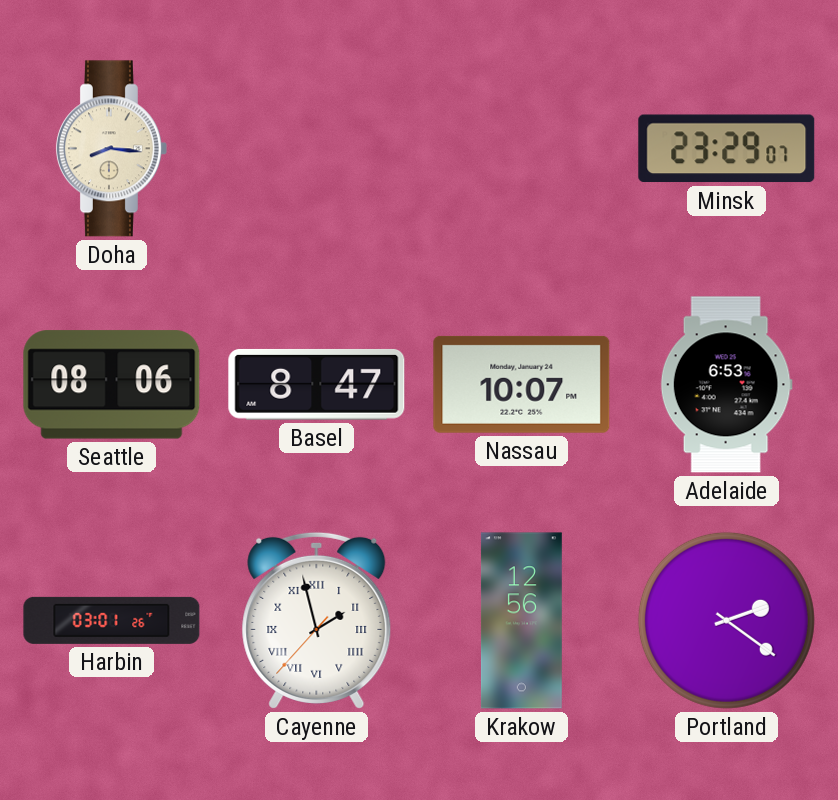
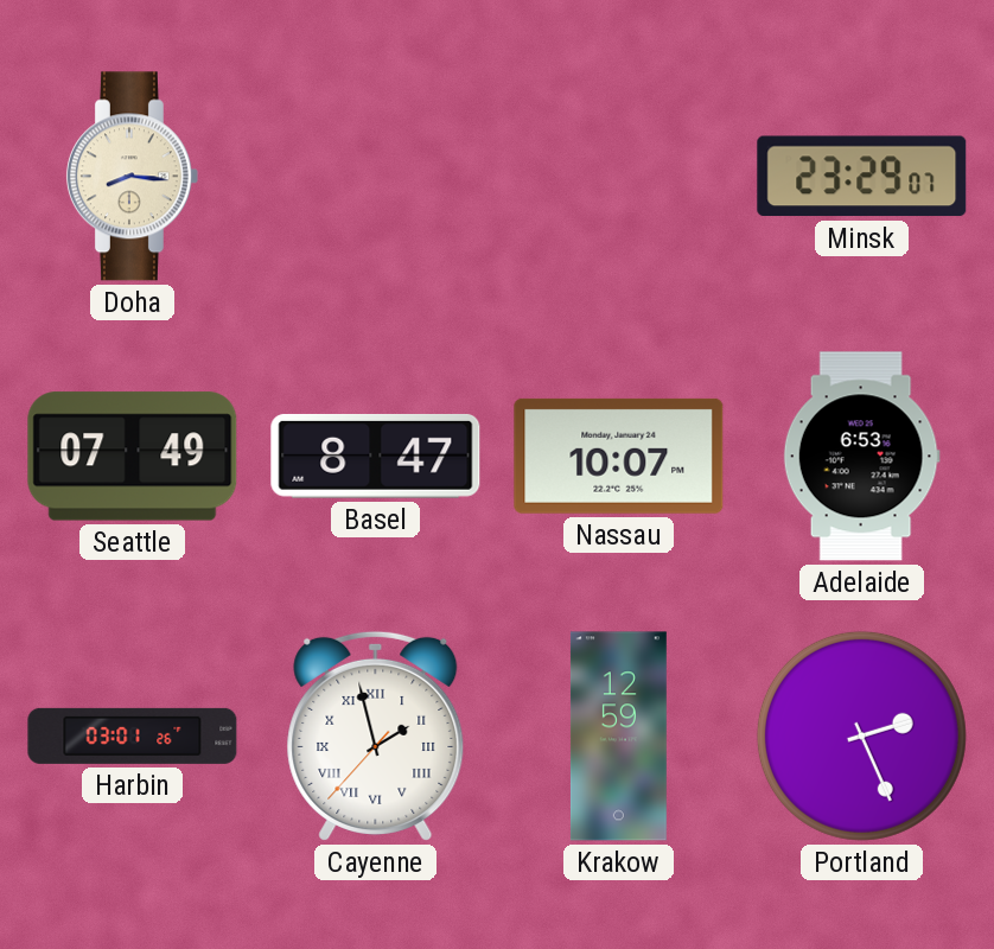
Seattle: 08:06 -> 07:49 (133, 457)
Krakow: 12:56 -> 12:59 (618, 737)
Portland: 2:21 -> 2:26 (861, 735)
